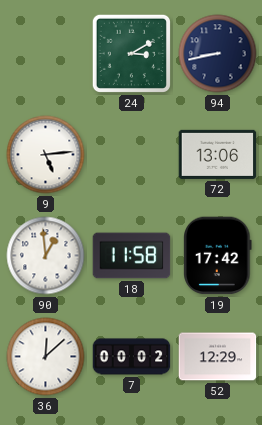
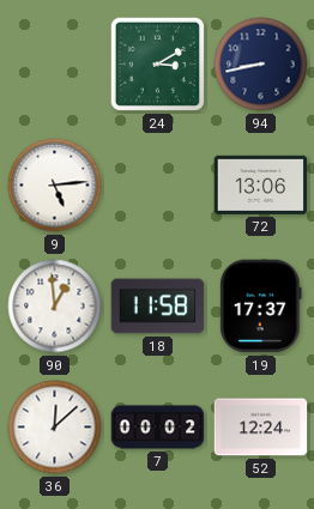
19: 17:42 -> 17:37 (261, 307)
52: 12:29 -> 12:24 (261, 428)
